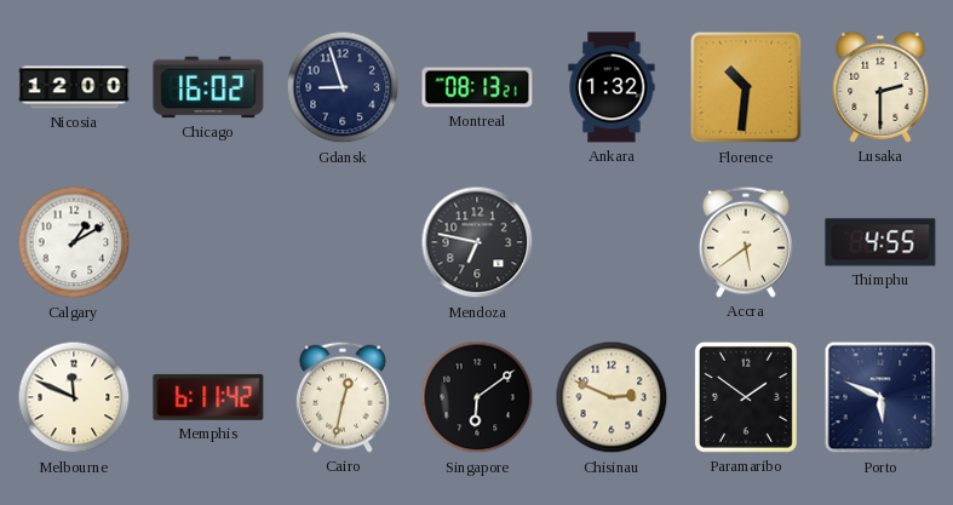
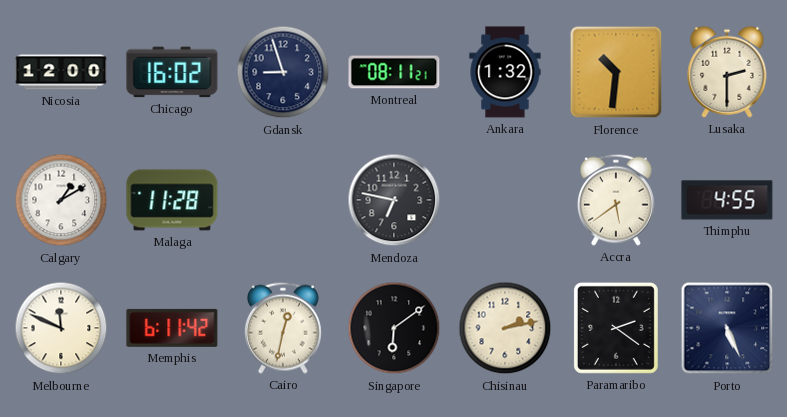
Montreal: 08:13 -> 08:11 (394, 72)
Malaga: none -> 11:28 (172, 200)
Chisinau: 2:49 -> 2:13 (505, 328)
Paramaribo: 1:51 -> 2:21 (616, 328)
Porto: 5:49 -> 5:26 (727, 328)
